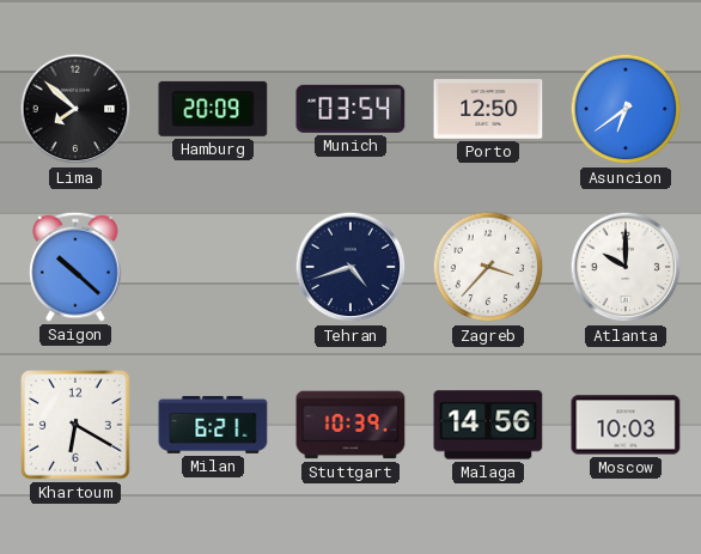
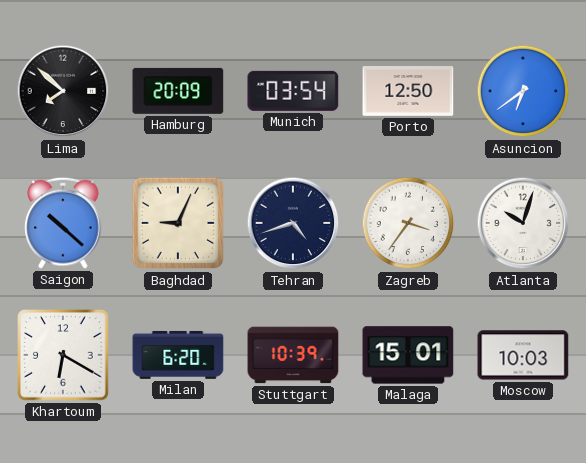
Baghdad: none -> 9:04 (178, 223)
Zagreb: 3:37 -> 3:36 (408, 223)
Atlanta: 10:00 -> 10:03 (523, 223)
Milan: 6:21 -> 6:20 (178, 355)
Malaga: 14:56 -> 15:01 (408, 355)
